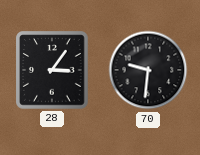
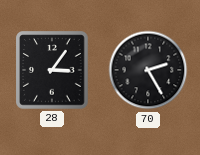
70: 9:31 -> 2:25 (148, 70)
